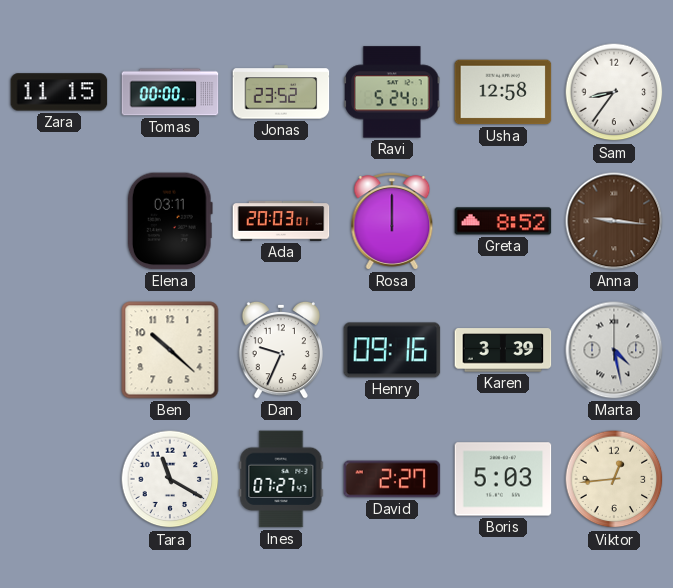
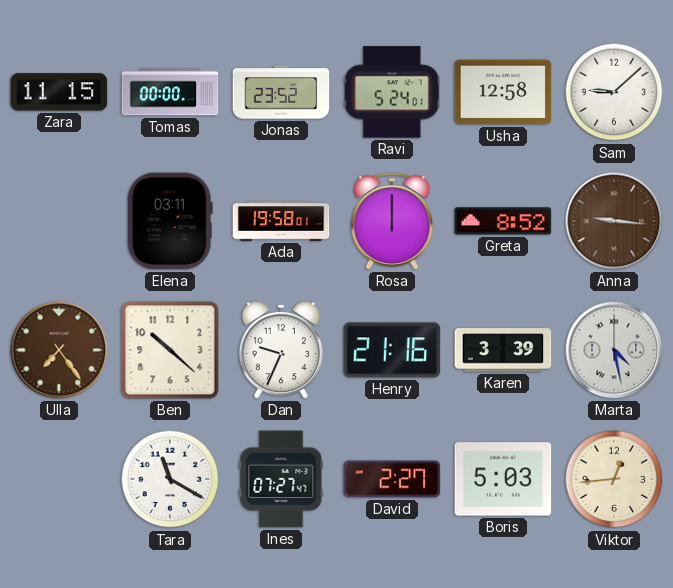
Sam: 8:36 -> 9:08 (614, 92)
Ada: 20:03 -> 19:58 (281, 221)
Ulla: none -> 7:24 (59, 350)
Henry: 09:16 -> 21:16 (392, 350)
